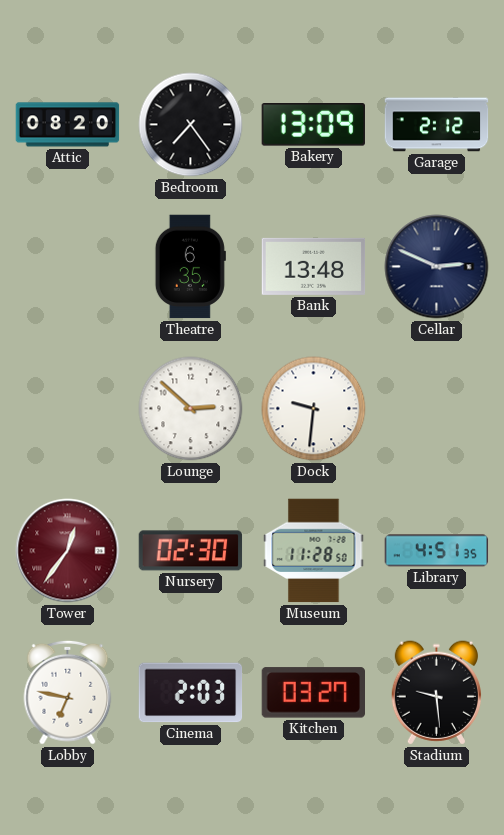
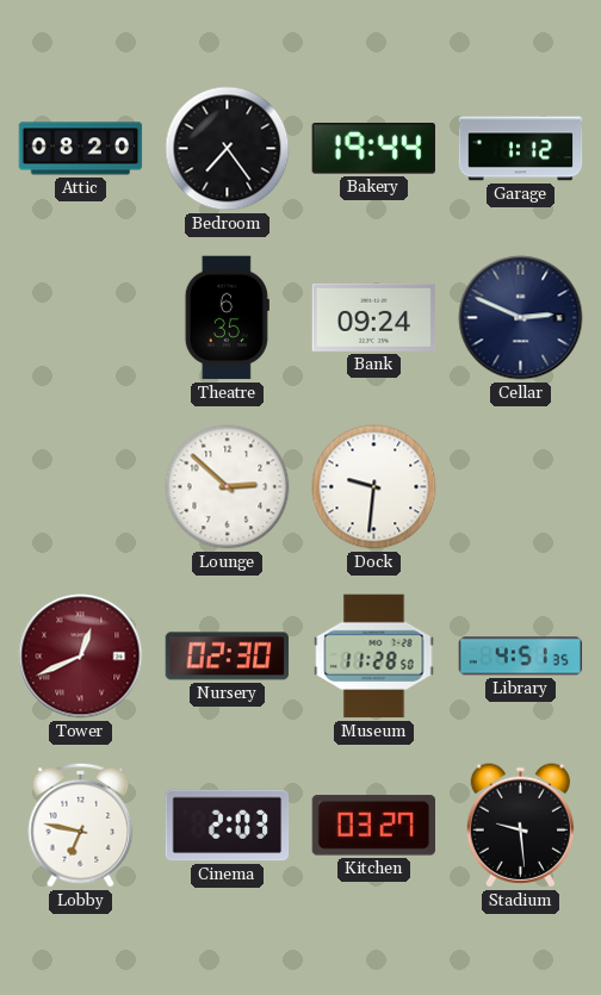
Bakery: 13:09 -> 19:44 (373, 149)
Garage: 2:12 -> 1:12 (521, 149)
Bank: 13:48 -> 09:24 (374, 317)
Tower: 12:36 -> 12:41 (81, 657)
